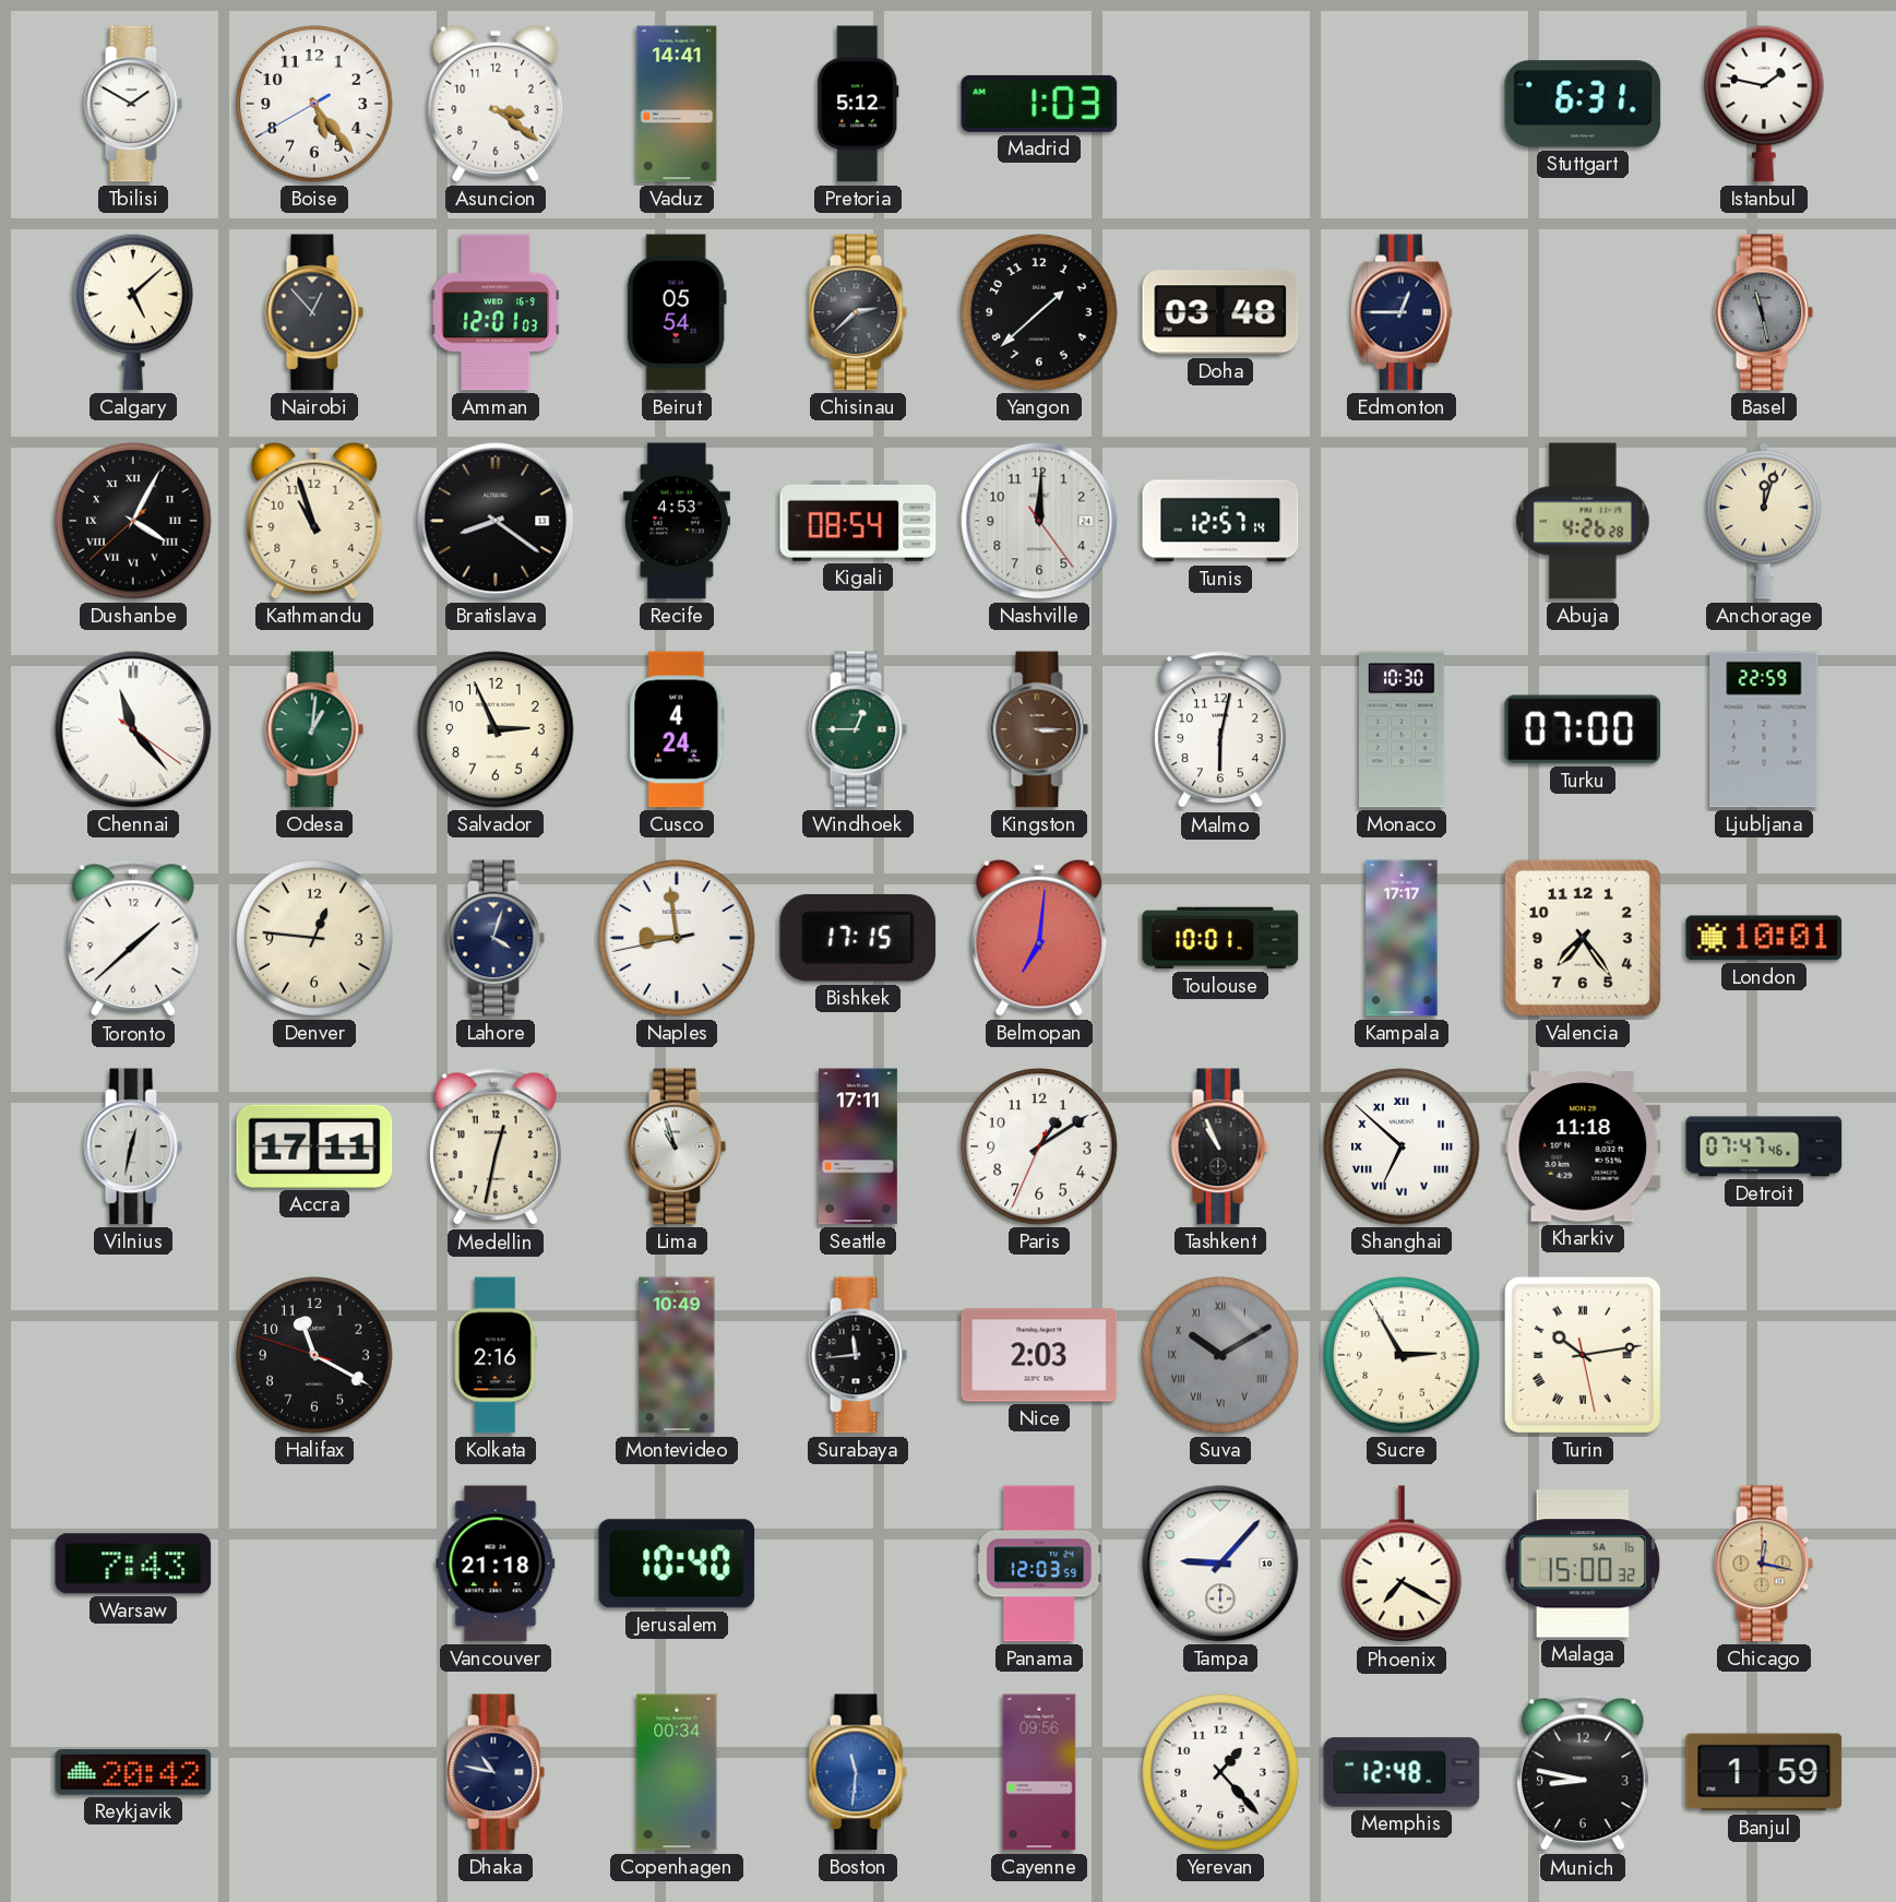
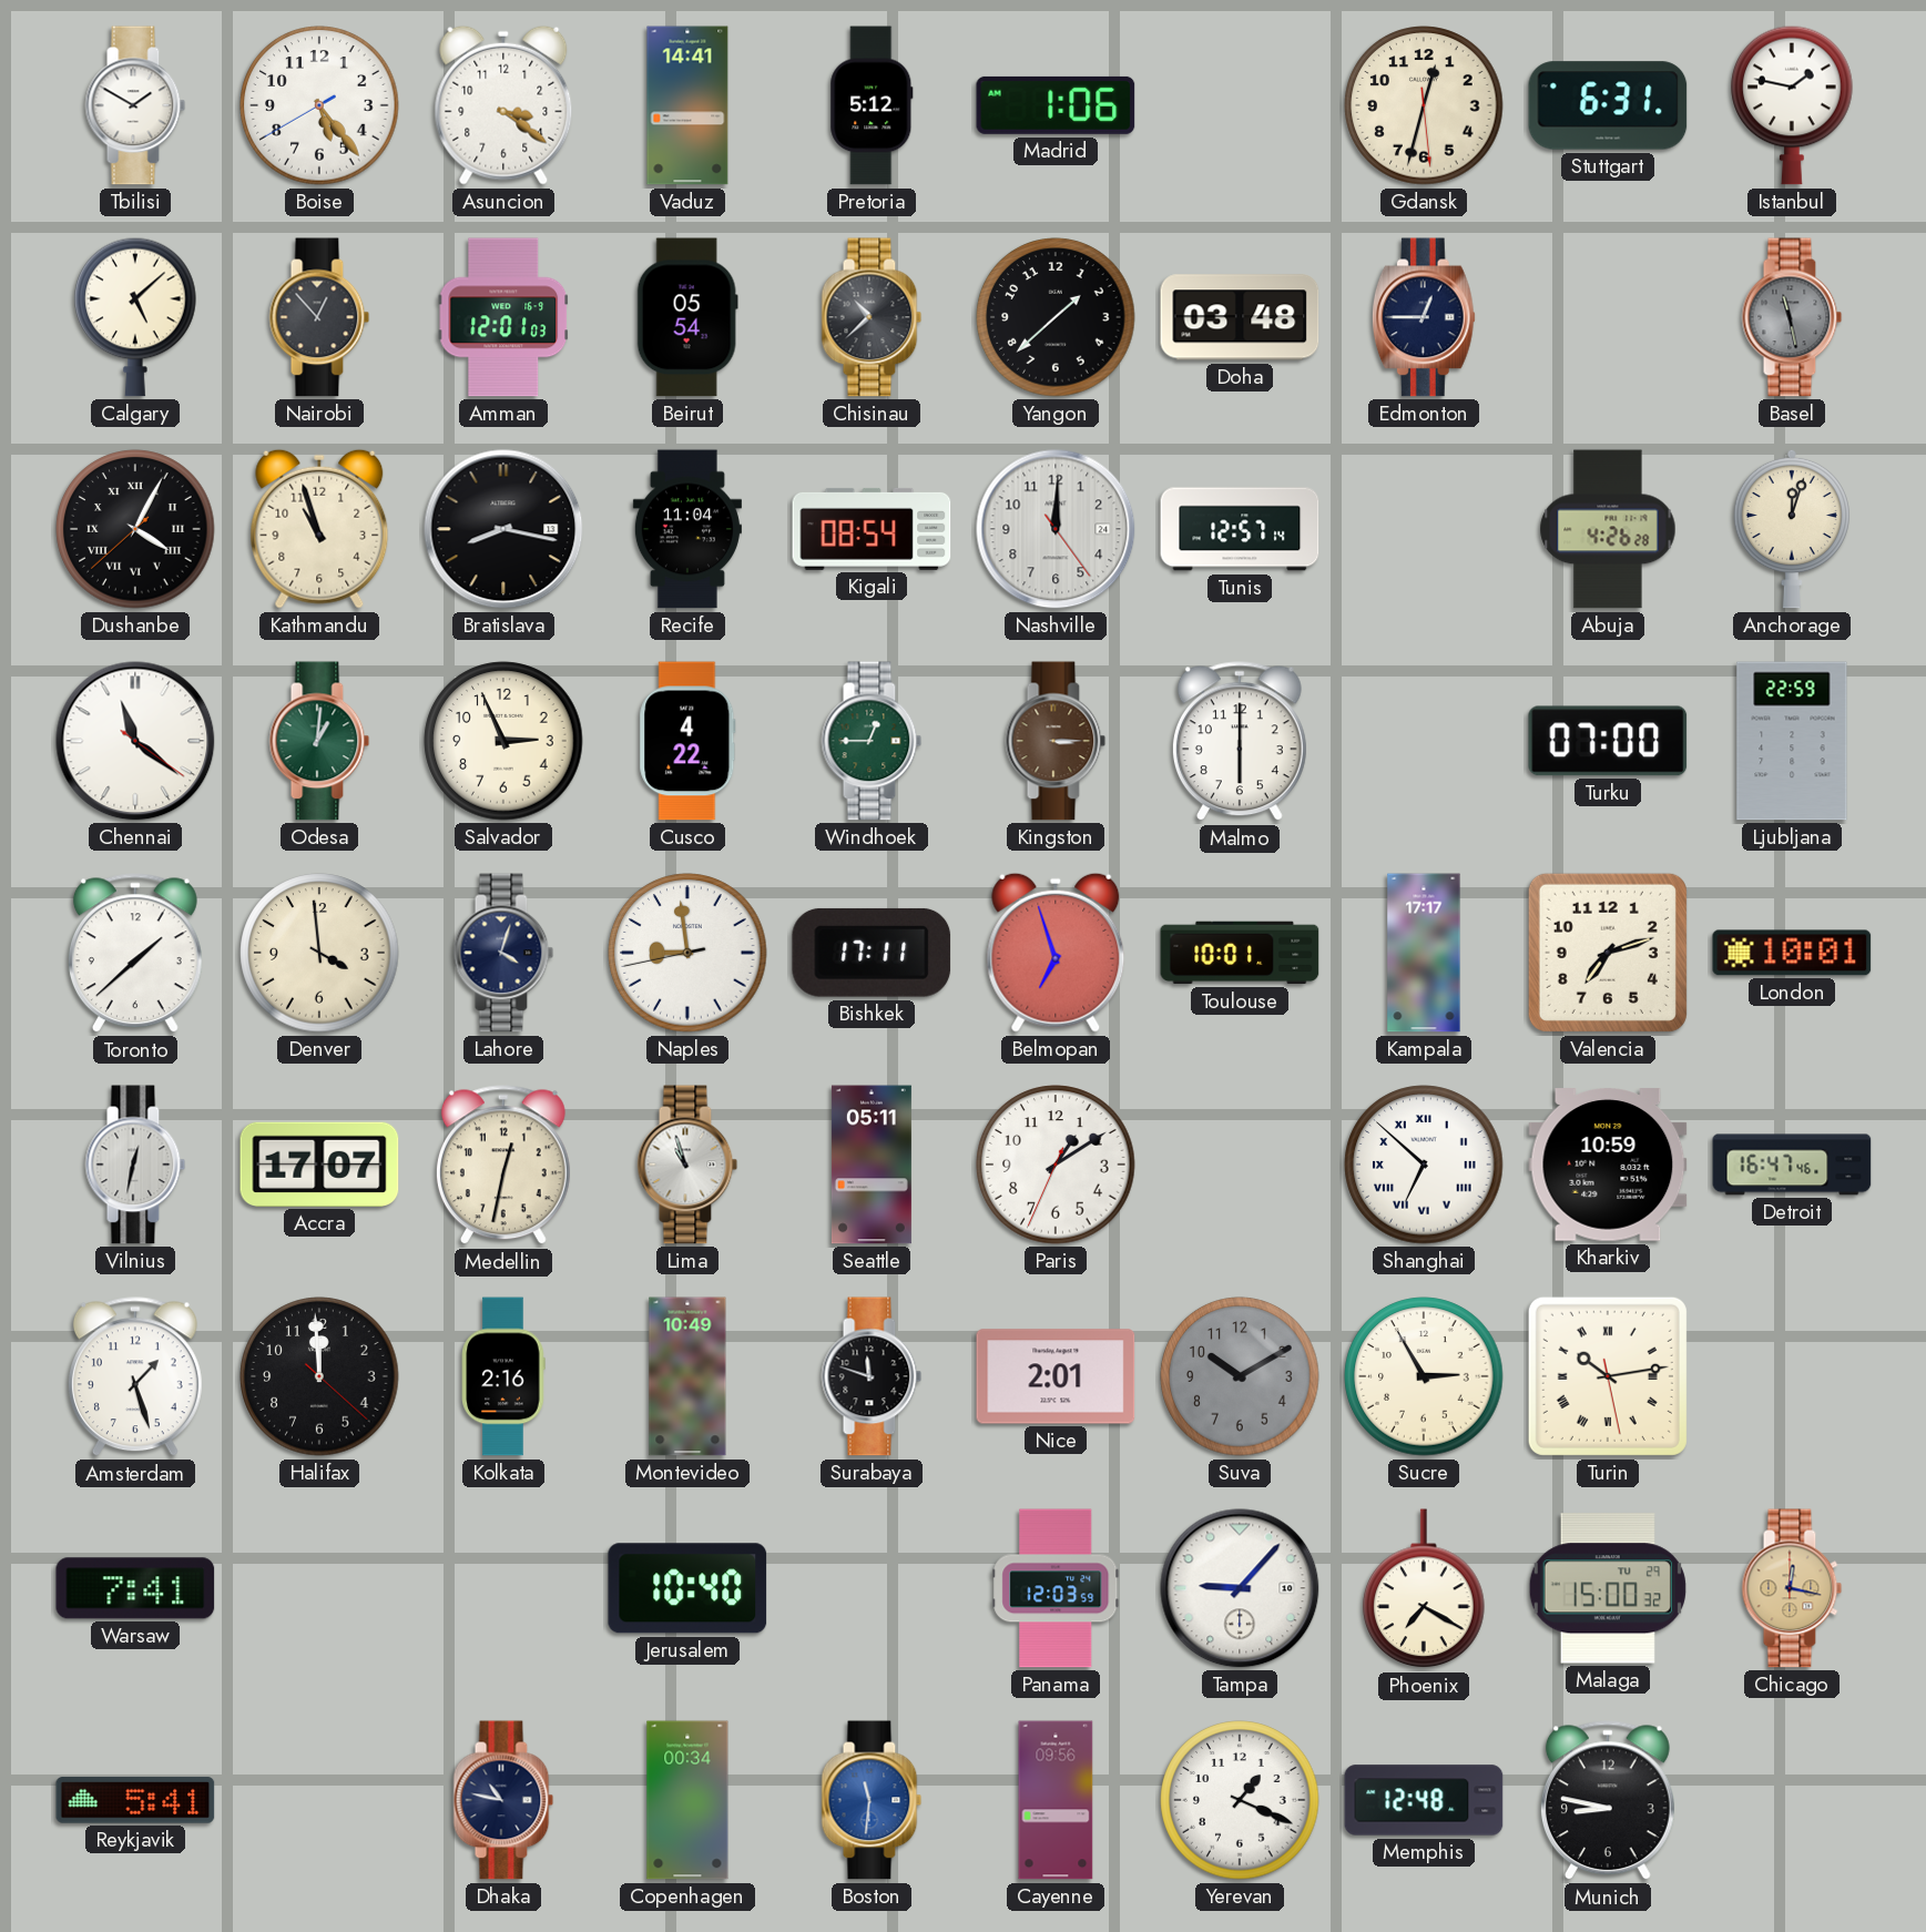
Madrid: 1:03 -> 1:06 (1056, 105)
Gdansk: none -> 12:32 (1424, 105)
Chisinau: 2:38 -> 10:38 (872, 317)
Bratislava: 8:21 -> 8:17 (503, 529)
Recife: 4:53 -> 11:04 (687, 529)
Chennai: 11:23 -> 11:21 (135, 741)
Cusco: 4:24 -> 4:22 (687, 741)
Malmo: 6:02 -> 6:00 (1240, 742)
Monaco: 10:30 -> none (1403, 729)
Denver: 12:46 -> 3:59 (319, 953)
Bishkek: 17:15 -> 17:11 (872, 953)
Belmopan: 7:01 -> 6:57 (1056, 953)
Valencia: 7:24 -> 7:12 (1608, 953)
Accra: 17:11 -> 17:07 (319, 1165)
Seattle: 17:11 -> 05:11 (872, 1165)
Tashkent: 10:56 -> none (1220, 1146)
Kharkiv: 11:18 -> 10:59 (1608, 1165)
Detroit: 07:47 -> 16:47 (1792, 1165)
Amsterdam: none -> 1:27 (135, 1377)
Halifax: 11:19 -> 11:59 (319, 1376)
Surabaya: 11:44 -> 11:48 (872, 1376)
Nice: 2:03 -> 2:01 (1056, 1376)
Suva numerals: Roman -> Arabic (1240, 1376)
Warsaw: 7:43 -> 7:41 (135, 1588)
Vancouver: 21:18 -> none (496, 1564)
Malaga date: SA 16 -> TU 29 (1608, 1588)
Reykjavik: 20:42 -> 5:41 (135, 1800)
Yerevan: 1:23 -> 1:19 (1240, 1800)
Banjul: 1:59 -> none (1764, 1772)
